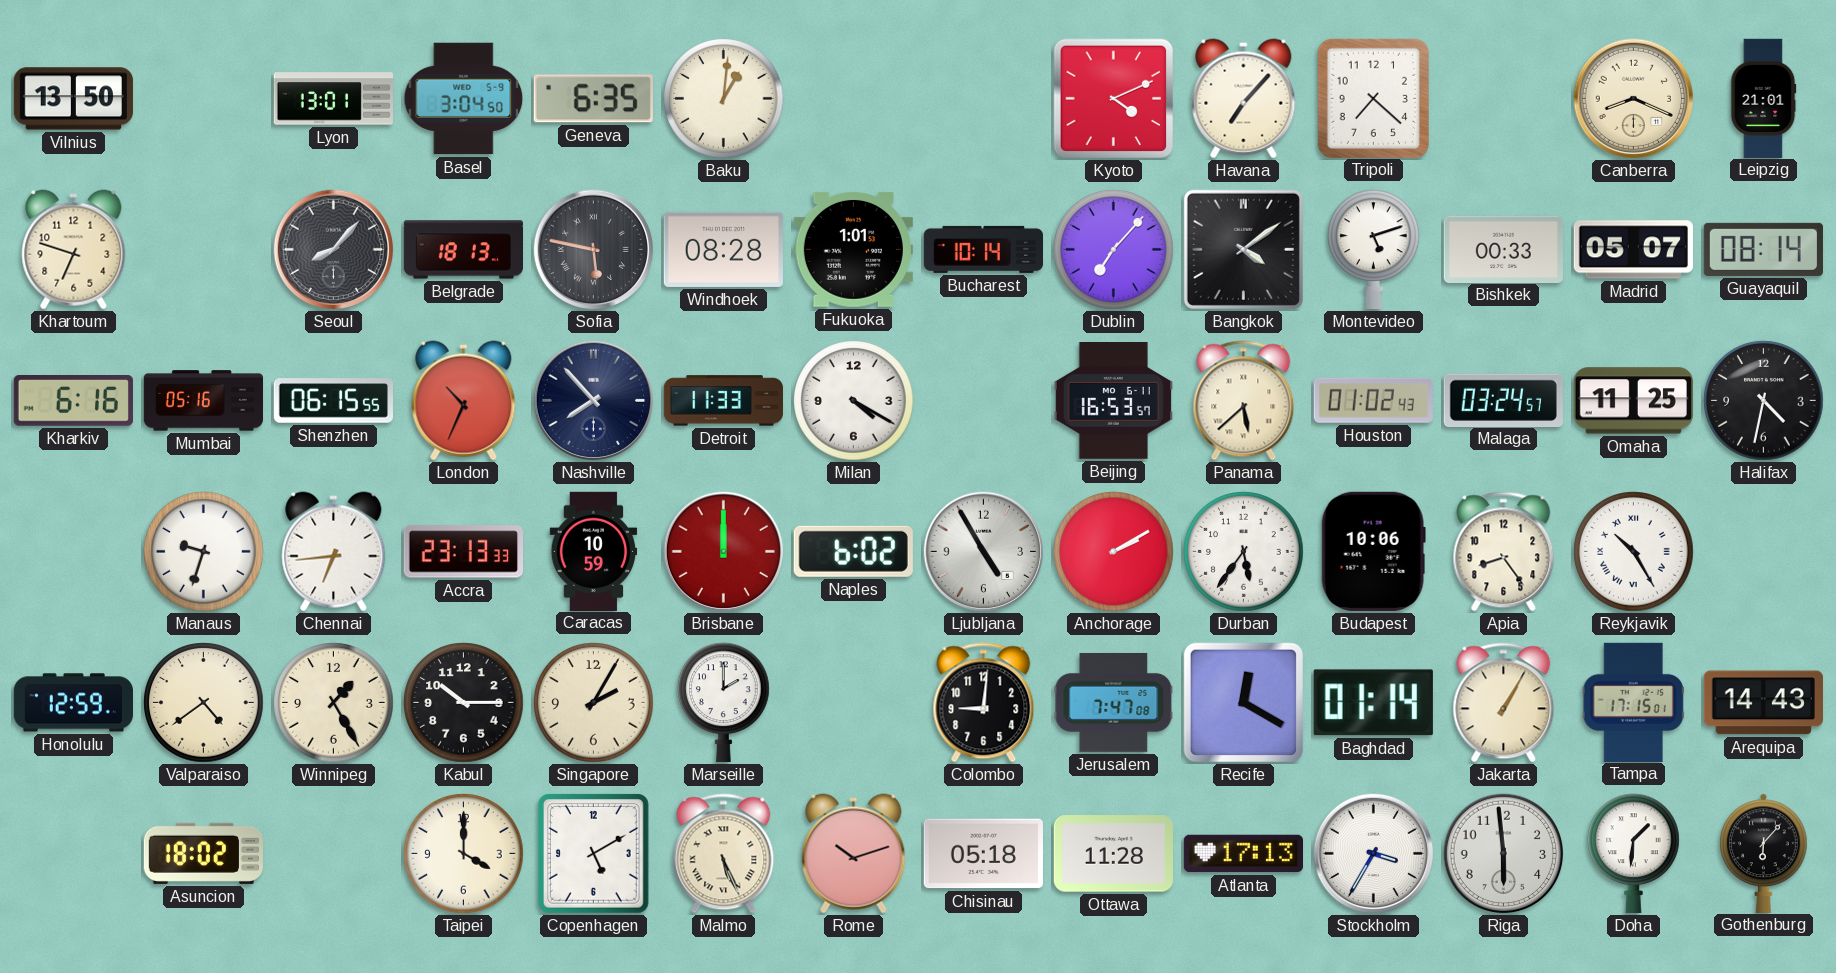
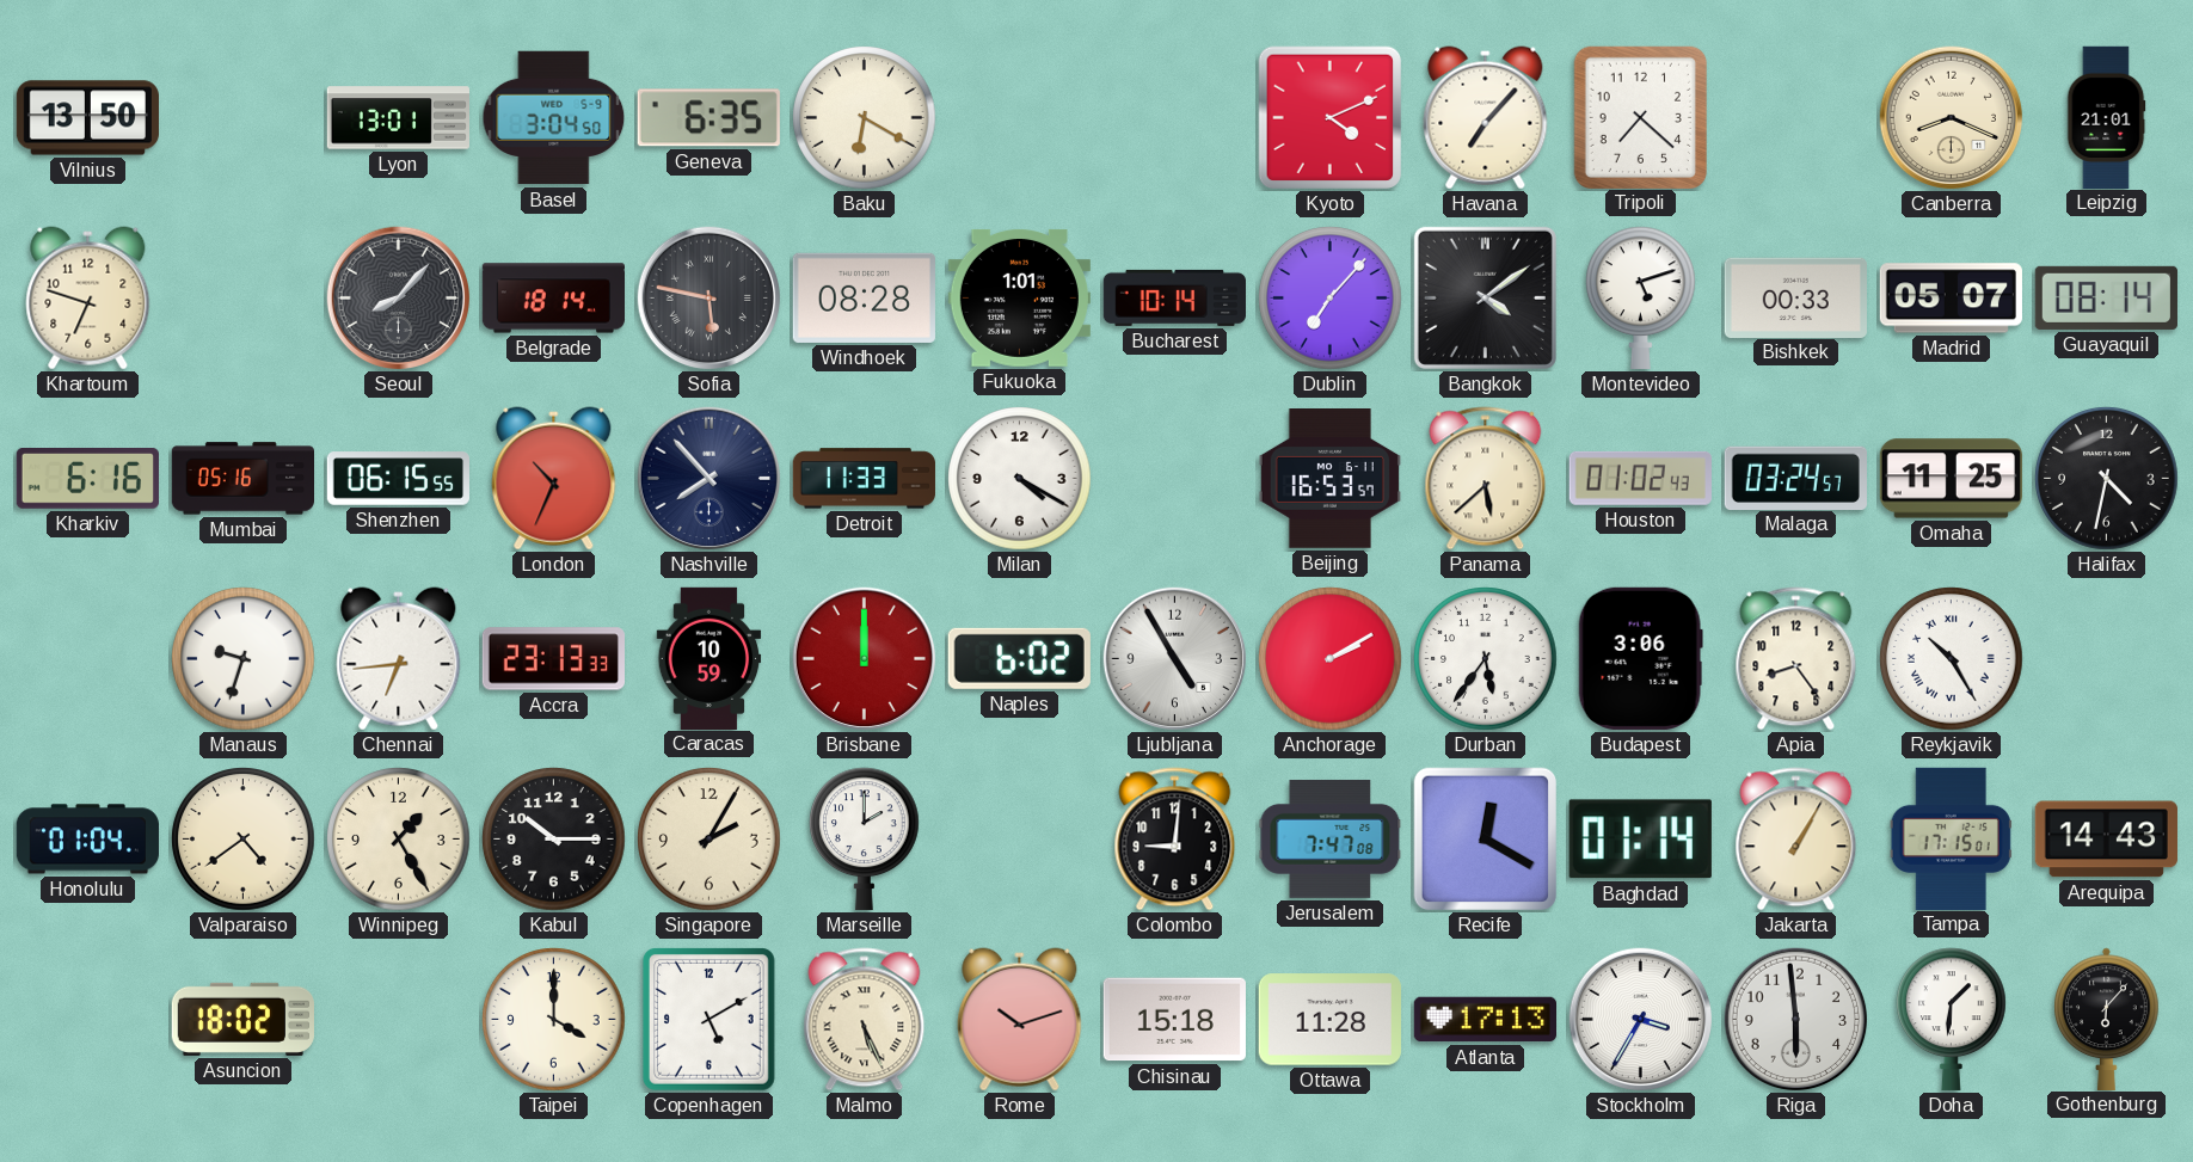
Baku: 1:01 -> 6:20 (865, 118)
Belgrade: 18:13 -> 18:14 (553, 299)
Budapest: 10:06 -> 3:06 (1640, 658)
Honolulu: 12:59 -> 01:04 (87, 840)
Chisinau: 05:18 -> 15:18 (1174, 1020)
